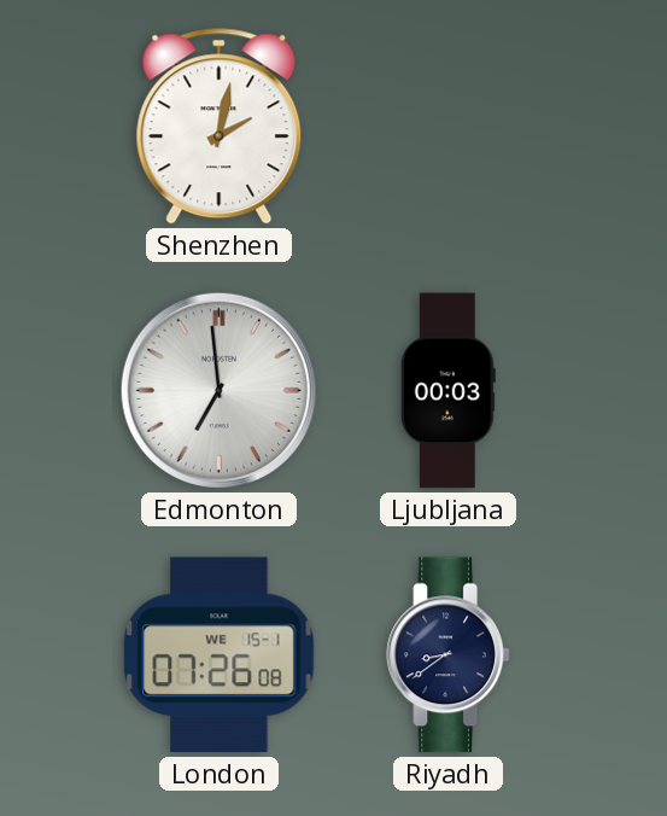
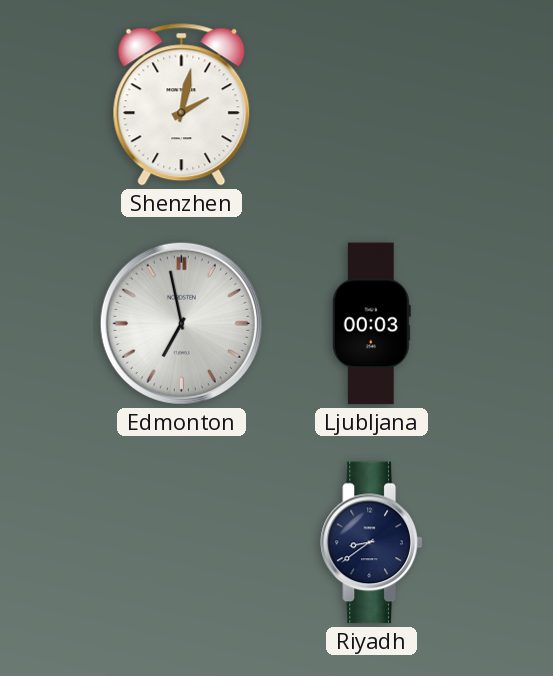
Edmonton: 6:59 -> 6:58 (181, 323)
London: 07:26 -> none (220, 655)
